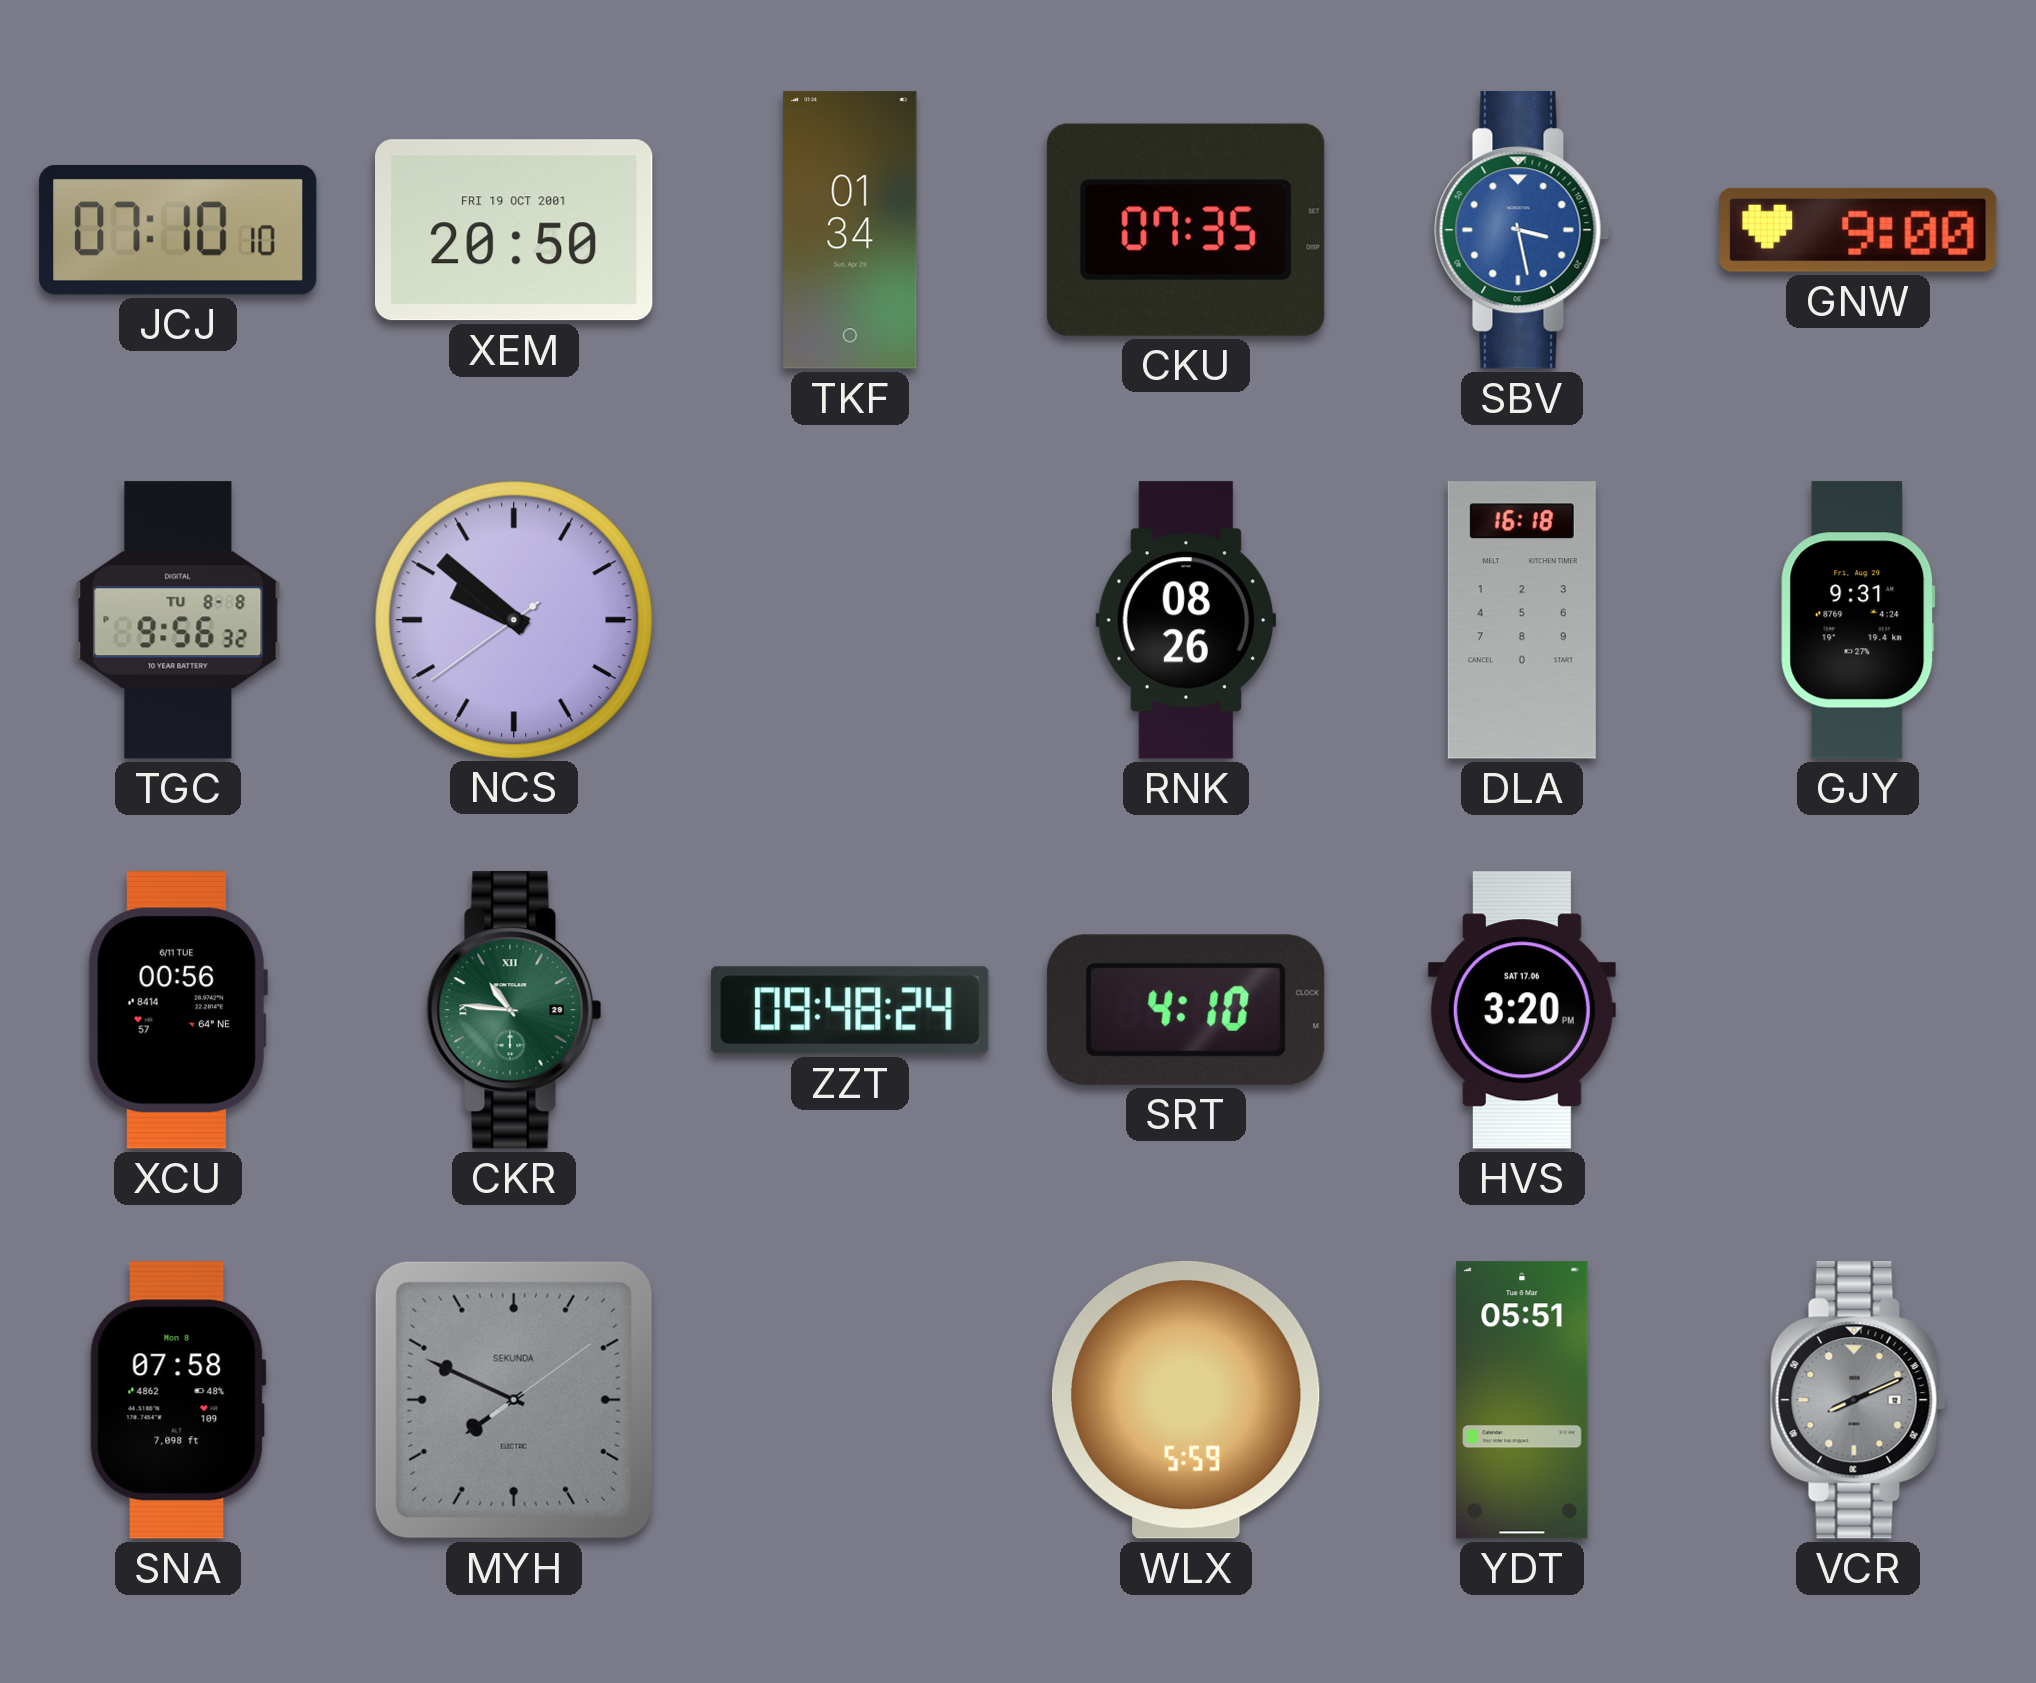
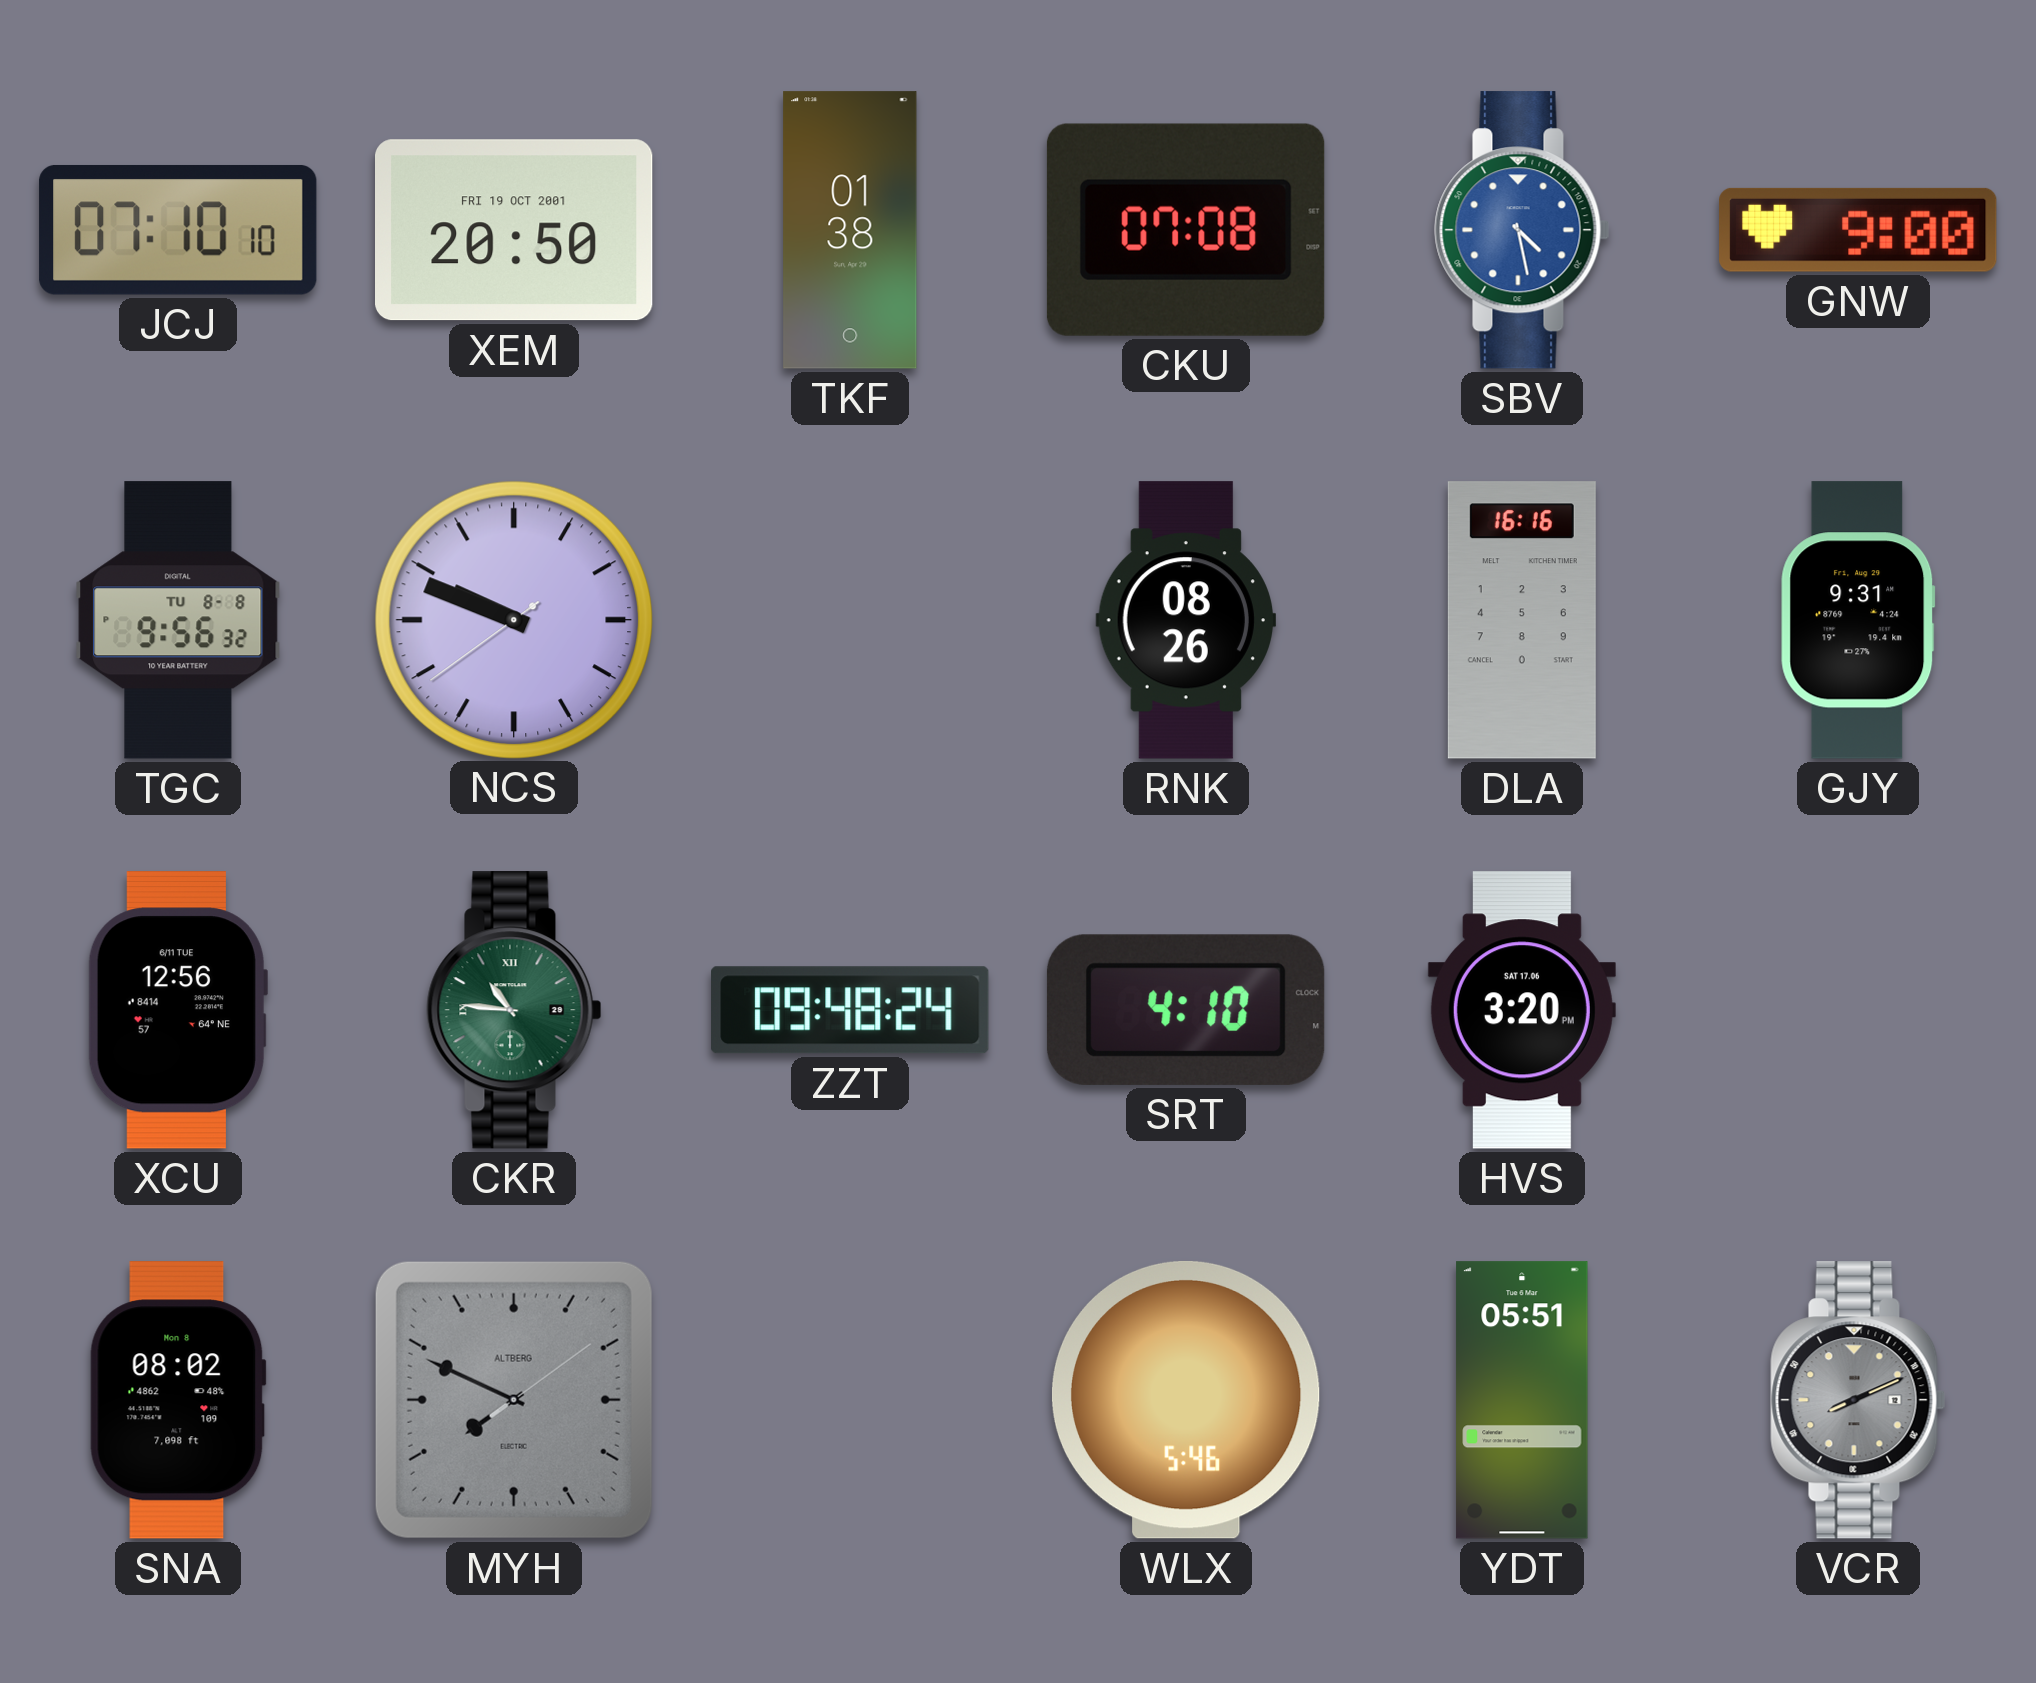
TKF: 01:34 -> 01:38 (850, 230)
CKU: 07:35 -> 07:08 (1186, 230)
SBV: 3:28 -> 4:28 (1522, 230)
NCS: 9:51 -> 9:48 (513, 619)
DLA: 16:18 -> 16:16 (1522, 620)
XCU: 00:56 -> 12:56 (177, 1010)
SNA: 07:58 -> 08:02 (178, 1400)
MYH brand: SEKUNDA -> ALTBERG (514, 1400)
WLX: 5:59 -> 5:46 (1186, 1400)
